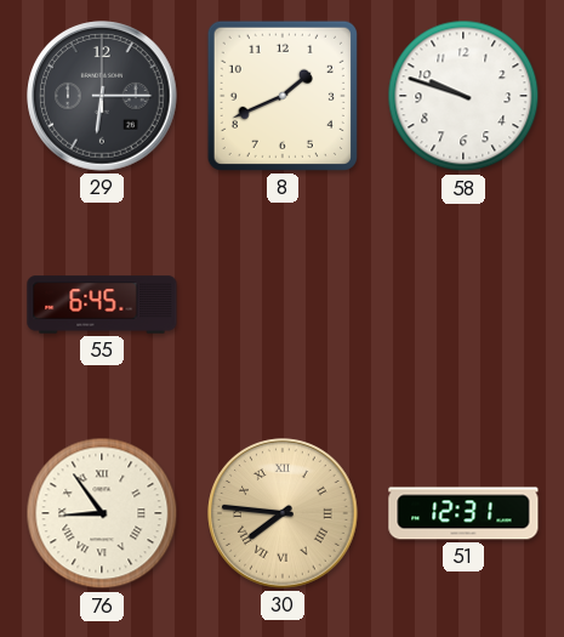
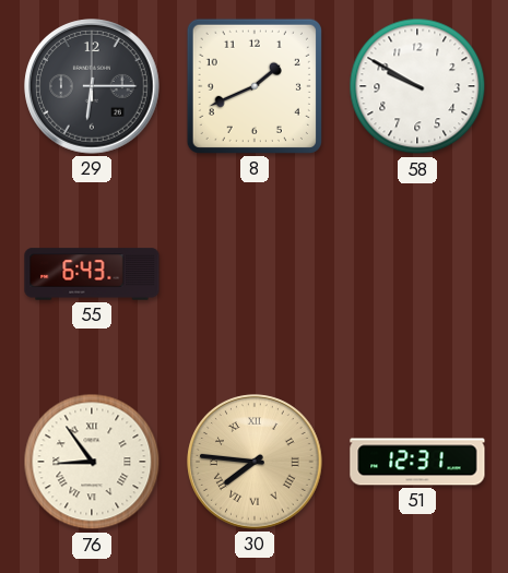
58: 9:48 -> 9:50 (417, 86)
55: 6:45 -> 6:43 (92, 274)
